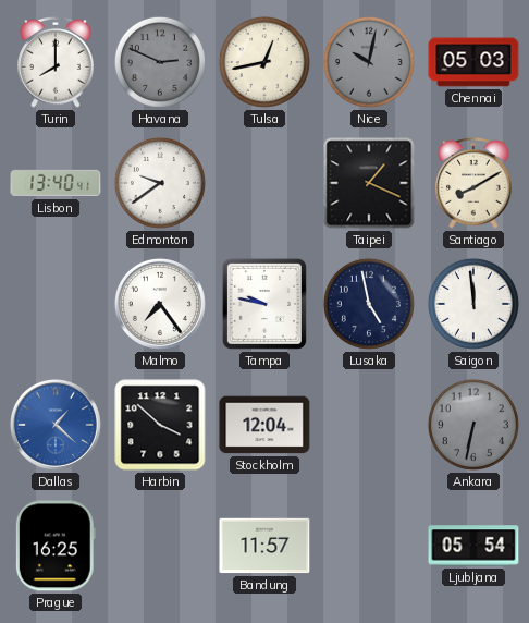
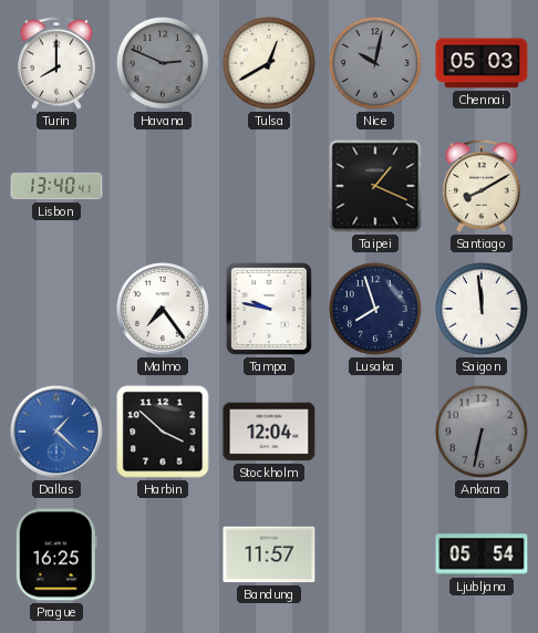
Tulsa: 12:43 -> 12:40 (269, 63)
Edmonton: 9:39 -> none (160, 183)
Lusaka: 4:58 -> 7:57 (375, 309)
